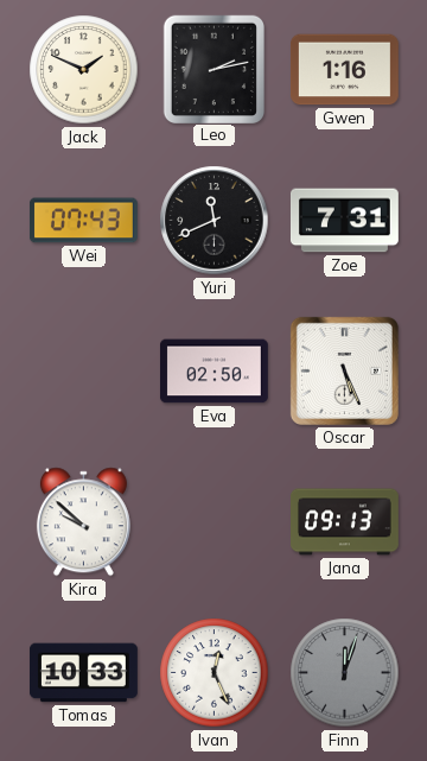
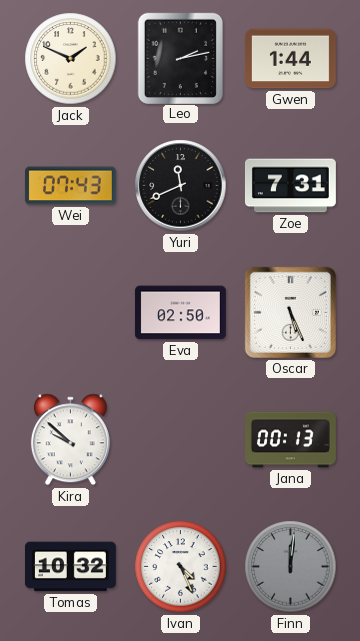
Gwen: 1:16 -> 1:44 (290, 59)
Jana: 09:13 -> 00:13 (291, 440)
Tomas: 10:33 -> 10:32 (70, 567)
Ivan: 12:26 -> 4:26 (181, 567)
Finn: 12:03 -> 12:01 (291, 567)
